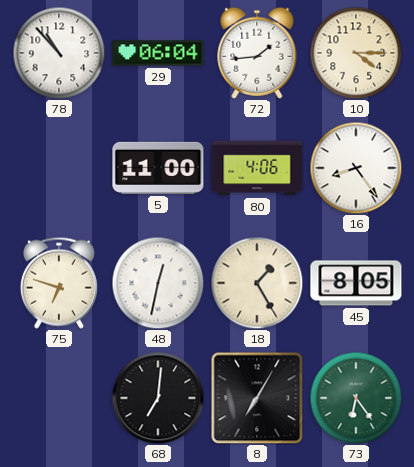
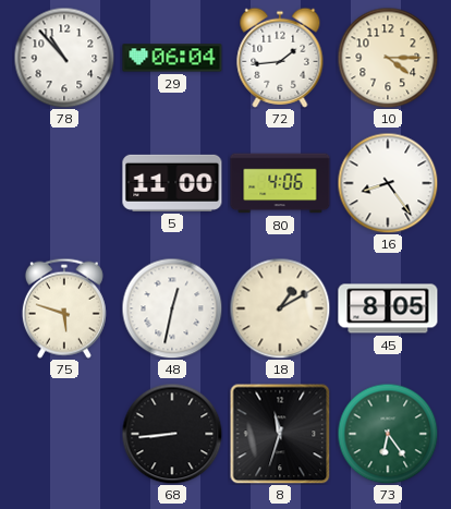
75: 6:48 -> 5:48 (64, 308)
18: 1:25 -> 1:10 (280, 308)
68: 7:01 -> 8:44 (172, 434)
8: 7:05 -> 11:33 (280, 434)
